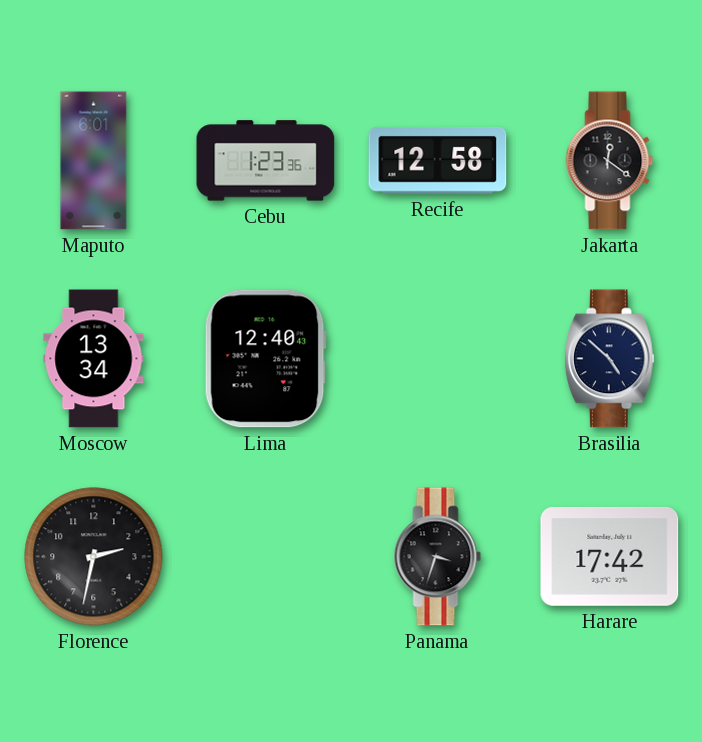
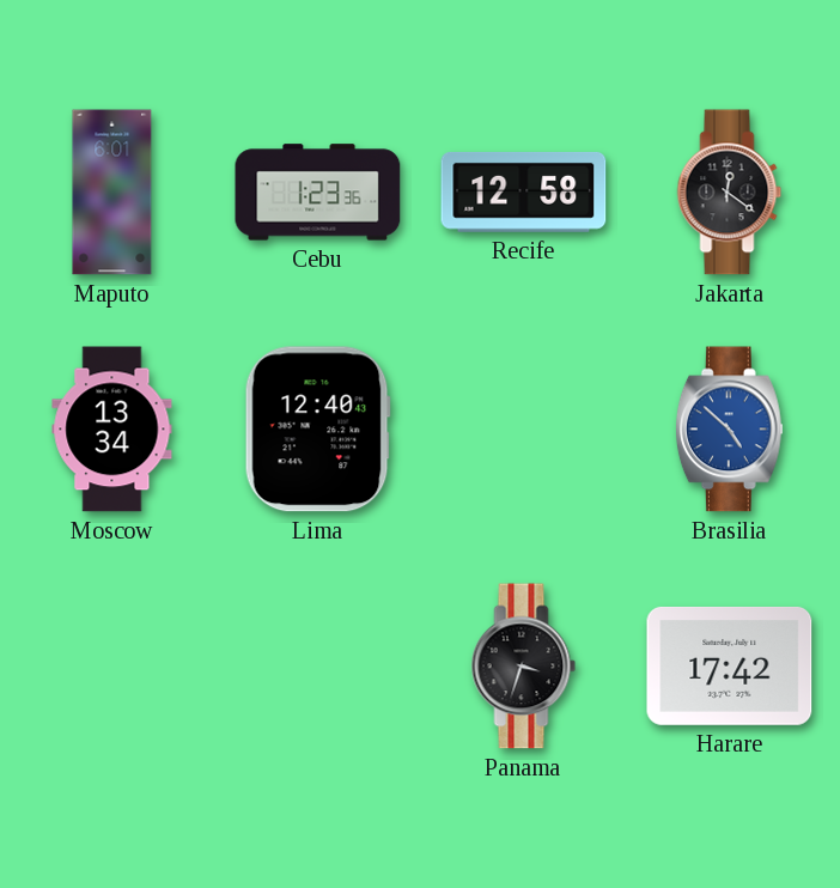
Brasilia dial: navy -> blue (729, 430)
Florence: 2:32 -> none (94, 557)
